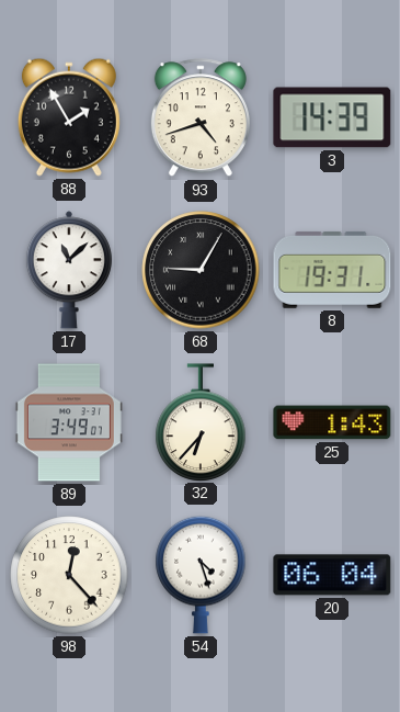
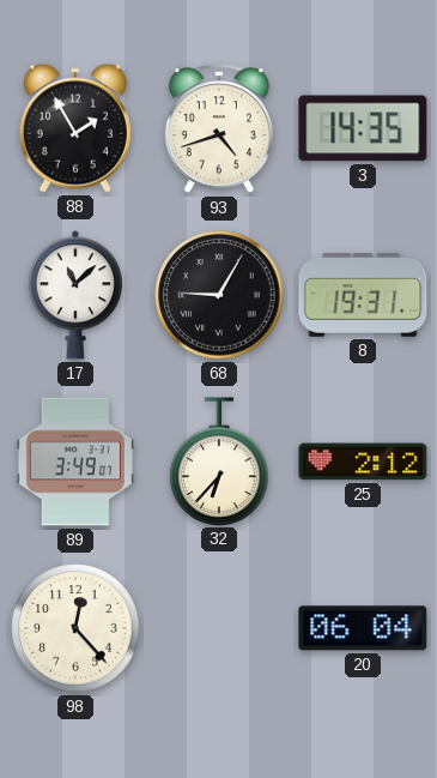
3: 14:39 -> 14:35 (363, 128)
25: 1:43 -> 2:12 (363, 462)
54: 4:27 -> none (201, 575)
